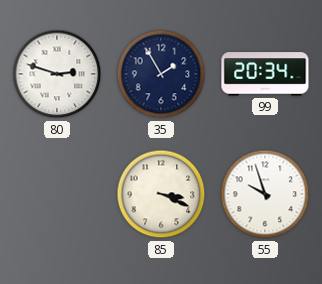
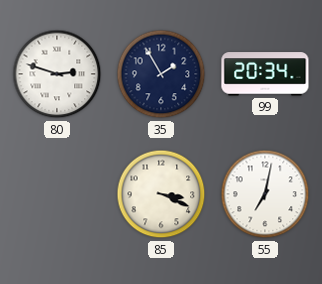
55: 9:57 -> 7:02 (265, 194)
